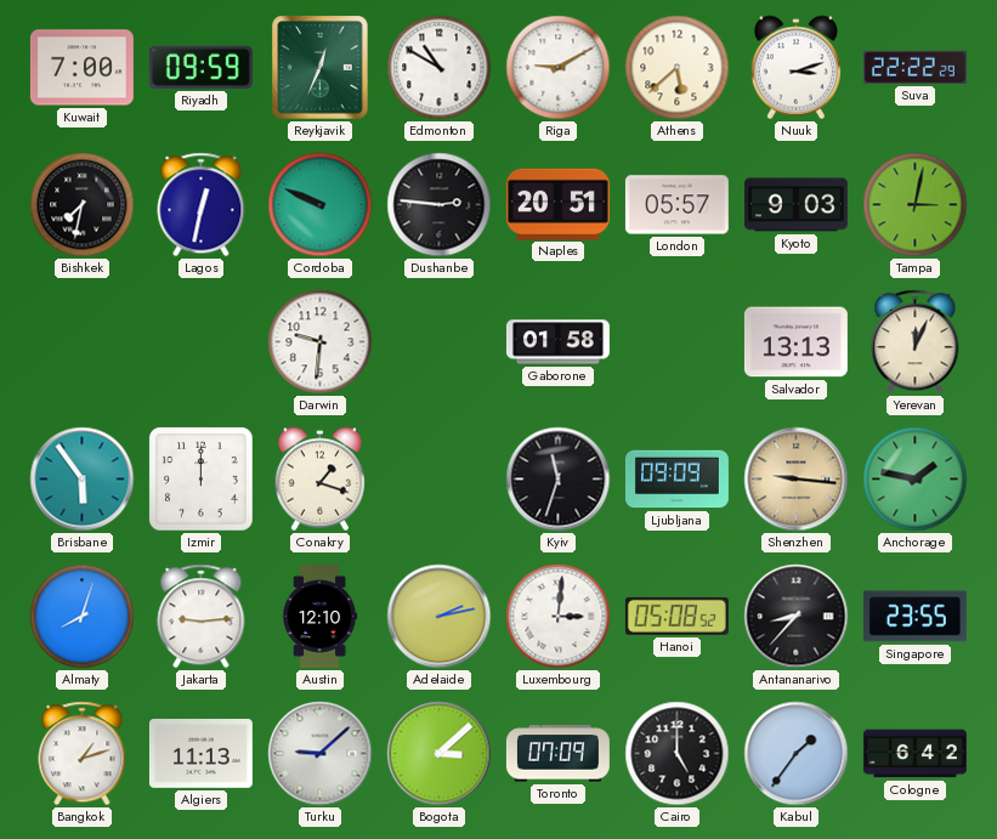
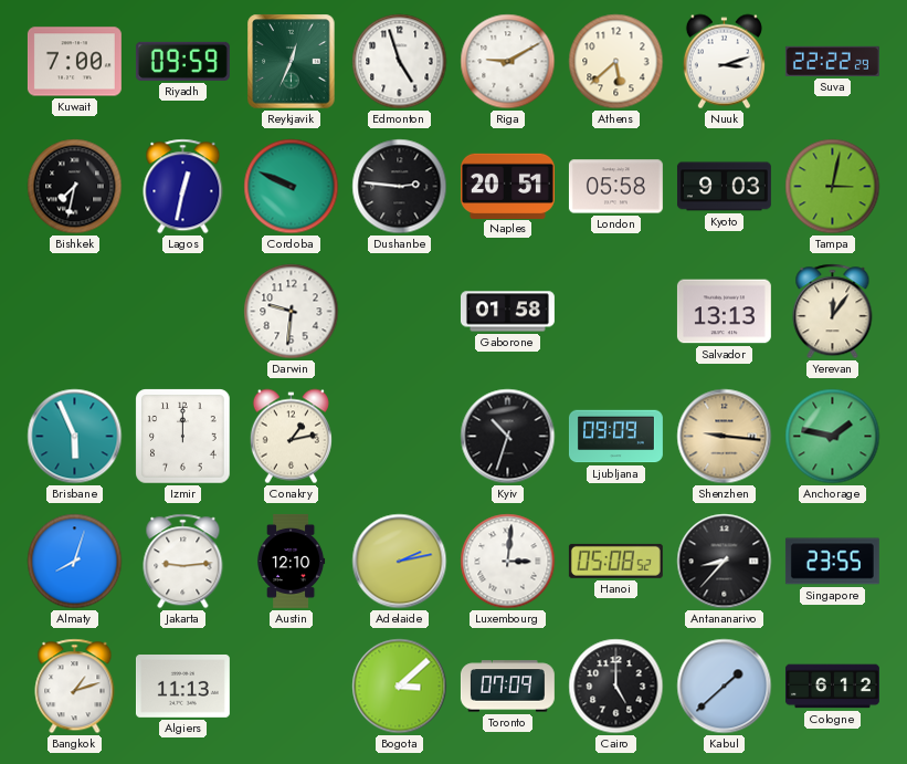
Edmonton: 10:50 -> 4:57 (400, 62)
London: 05:57 -> 05:58 (615, 187)
Yerevan: 12:04 -> 12:06 (833, 312)
Brisbane: 5:54 -> 5:56 (75, 437)
Conakry: 1:18 -> 1:13 (291, 437)
Kyiv: 11:33 -> 10:33 (508, 437)
Turku: 9:08 -> none (321, 754)
Kabul: 1:36 -> 1:38 (725, 687)
Cologne: 6:42 -> 6:12 (832, 687)
